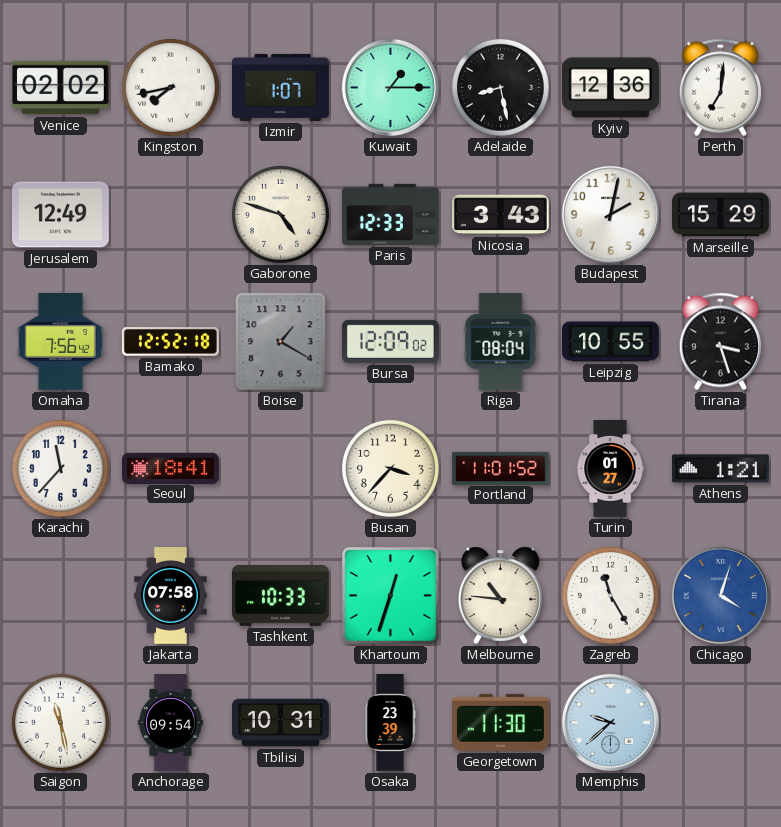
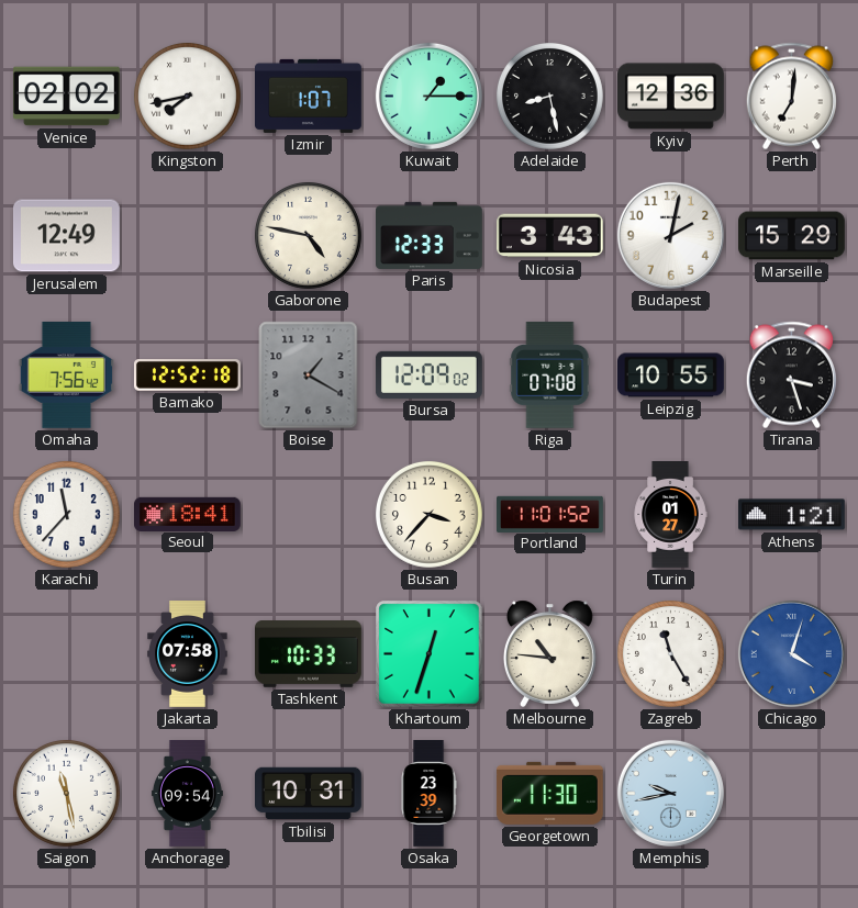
Gaborone: 4:48 -> 4:47 (308, 235)
Riga: 08:04 -> 07:08 (550, 374)
Memphis: 9:38 -> 9:43 (670, 793)
